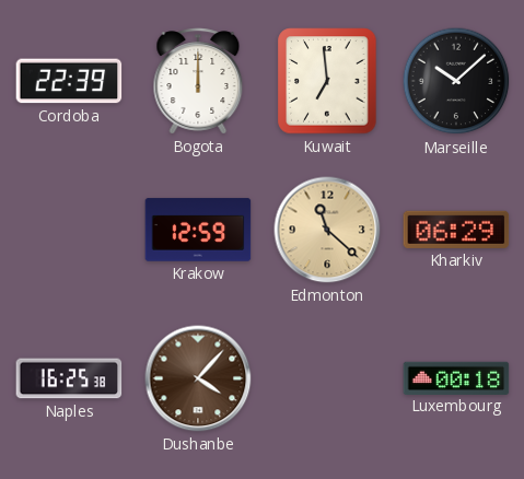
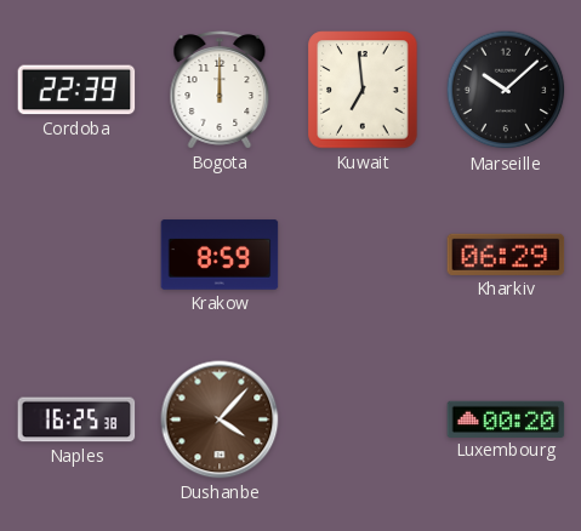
Krakow: 12:59 -> 8:59 (220, 255)
Edmonton: 11:22 -> none (327, 230)
Luxembourg: 00:18 -> 00:20 (506, 418)
